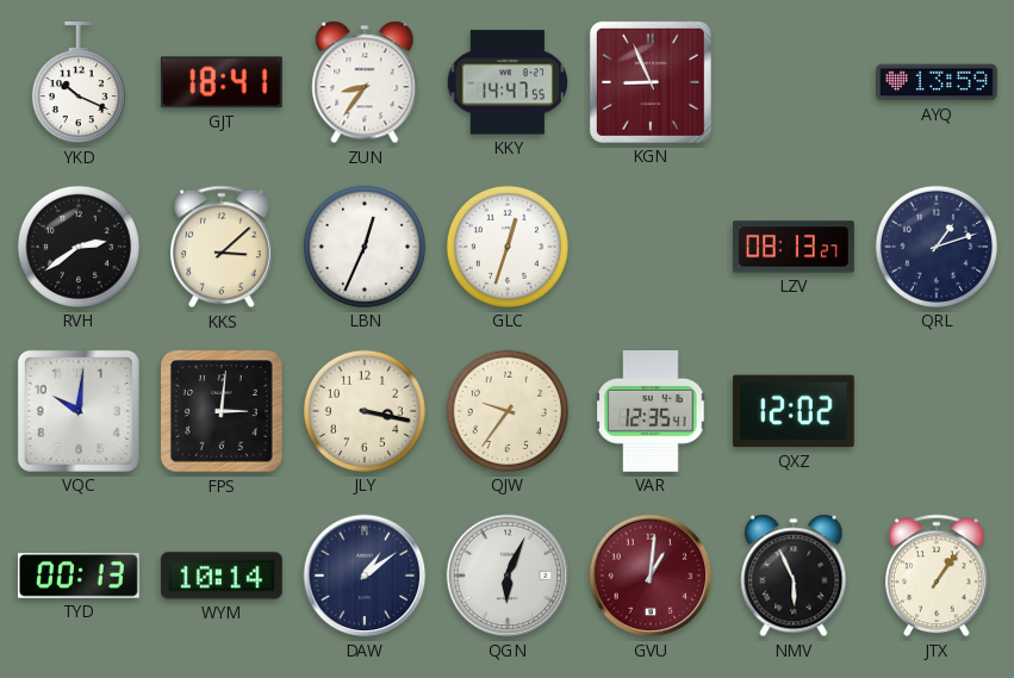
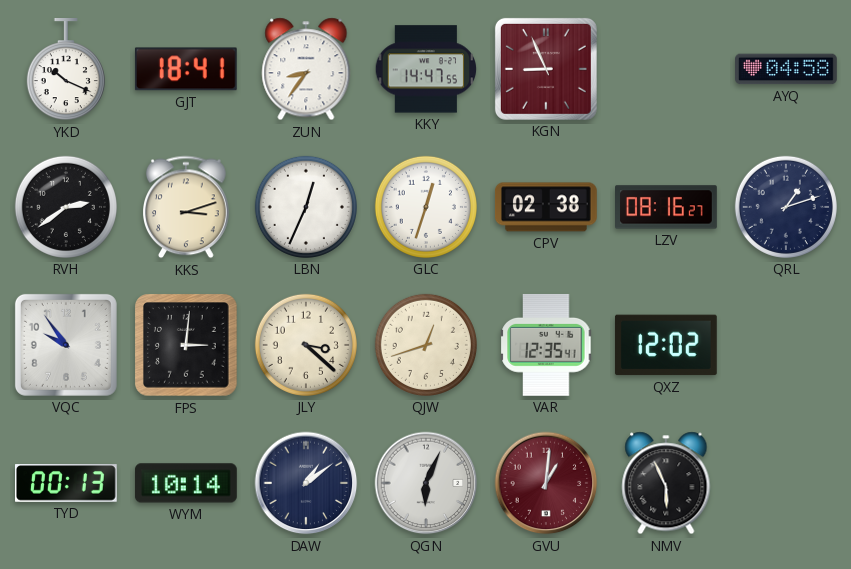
AYQ: 13:59 -> 04:58 (787, 69)
KKS: 3:08 -> 3:12 (187, 207)
CPV: none -> 02:38 (546, 207)
LZV: 08:13 -> 08:16 (667, 207)
VQC: 10:01 -> 9:54 (66, 345)
JLY: 3:17 -> 3:22 (306, 345)
QJW: 9:36 -> 12:42 (426, 345)
JTX: 1:06 -> none (938, 576)
